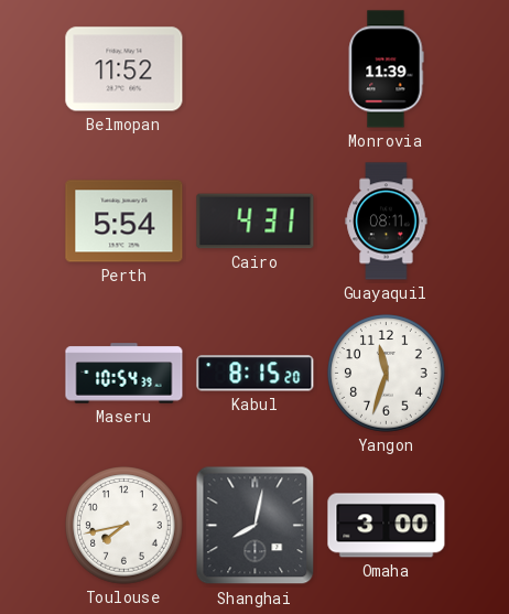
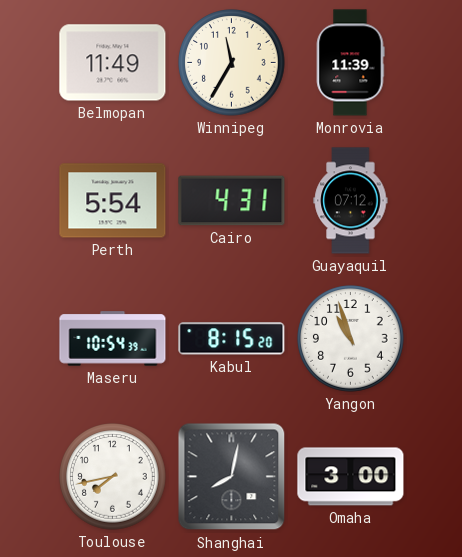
Belmopan: 11:52 -> 11:49 (113, 63)
Winnipeg: none -> 11:35 (232, 63)
Guayaquil: 08:11 -> 07:12 (351, 201)
Yangon: 11:33 -> 10:57 (351, 339)
